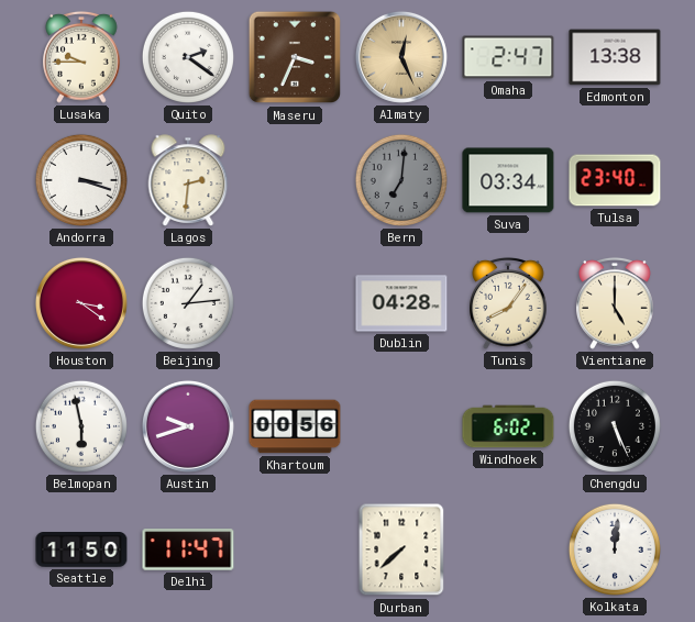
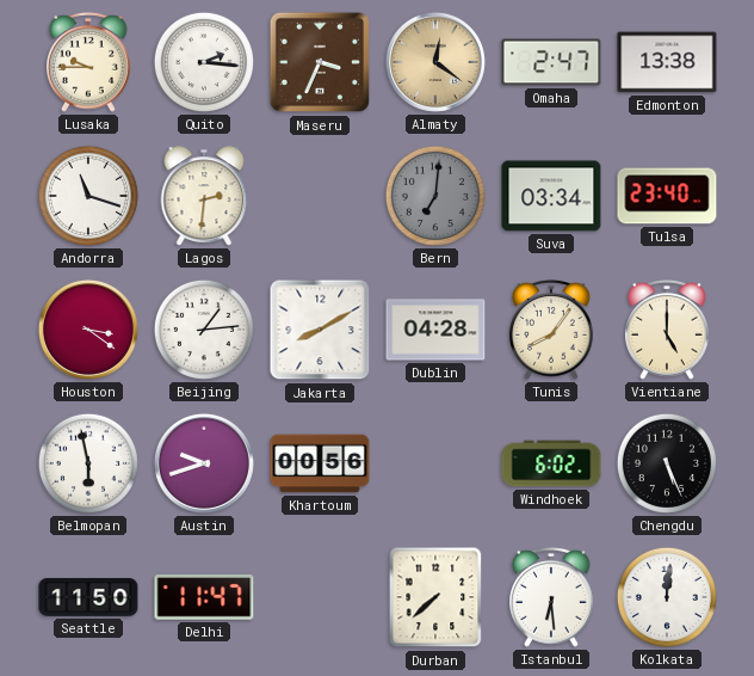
Quito: 2:21 -> 2:16 (204, 62)
Almaty: 12:26 -> 12:21 (435, 62)
Andorra: 3:18 -> 11:18 (88, 196)
Jakarta: none -> 8:10 (320, 330)
Istanbul: none -> 6:29 (551, 597)
